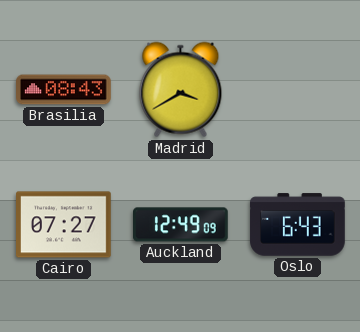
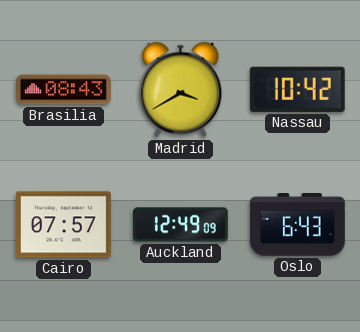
Nassau: none -> 10:42 (297, 89)
Cairo: 07:27 -> 07:57 (64, 225)
